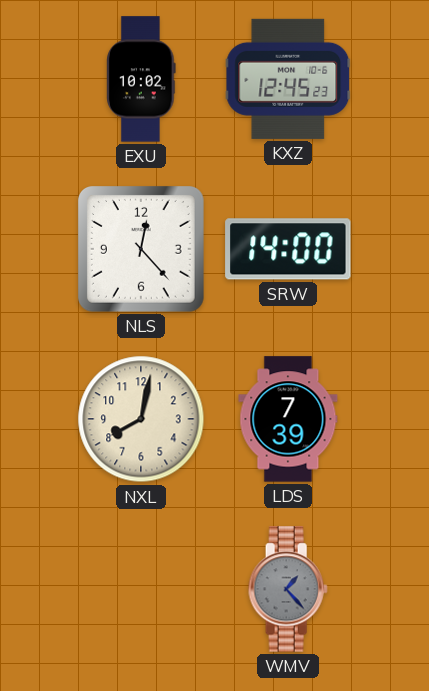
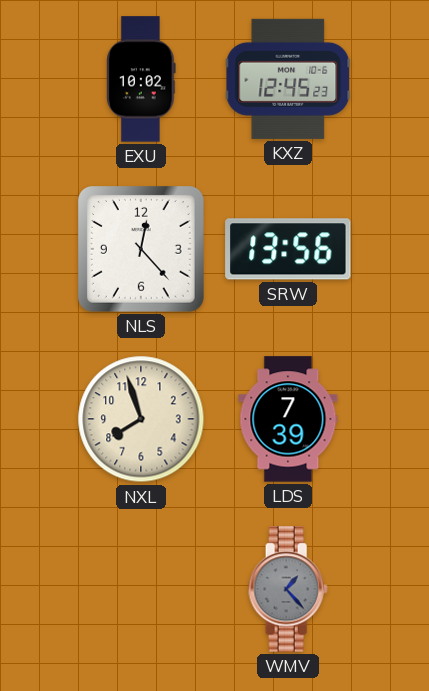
SRW: 14:00 -> 13:56 (288, 249)
NXL: 8:02 -> 7:57 (141, 419)
